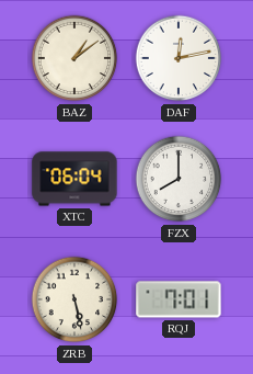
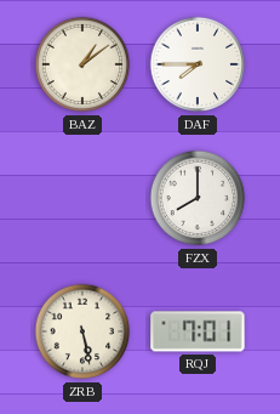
DAF: 12:13 -> 7:45 (198, 64)
XTC: 06:04 -> none (74, 179)
